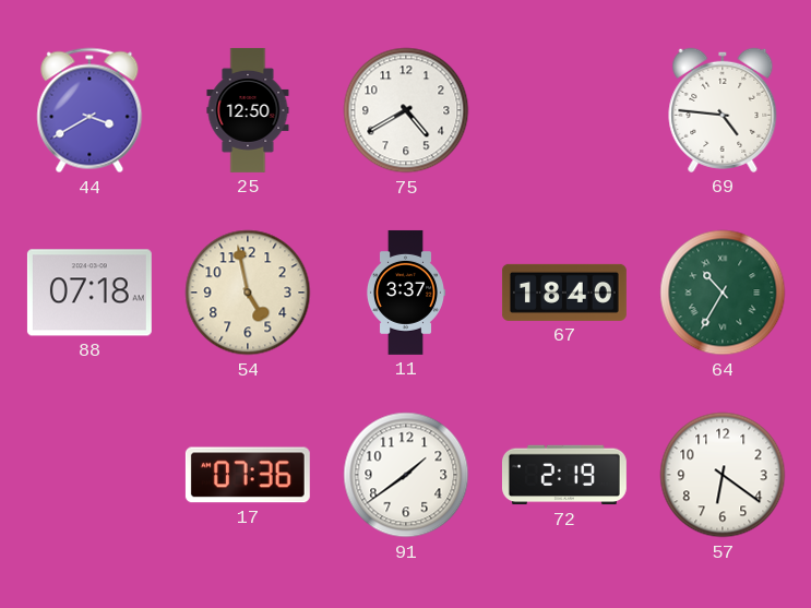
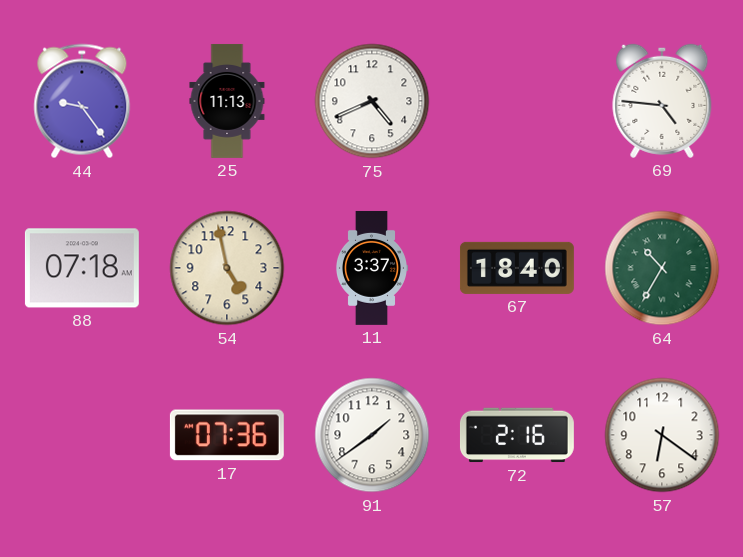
44: 3:40 -> 9:24 (82, 101)
25: 12:50 -> 11:13 (227, 101)
75: 4:40 -> 4:41 (372, 101)
72: 2:19 -> 2:16 (517, 435)
